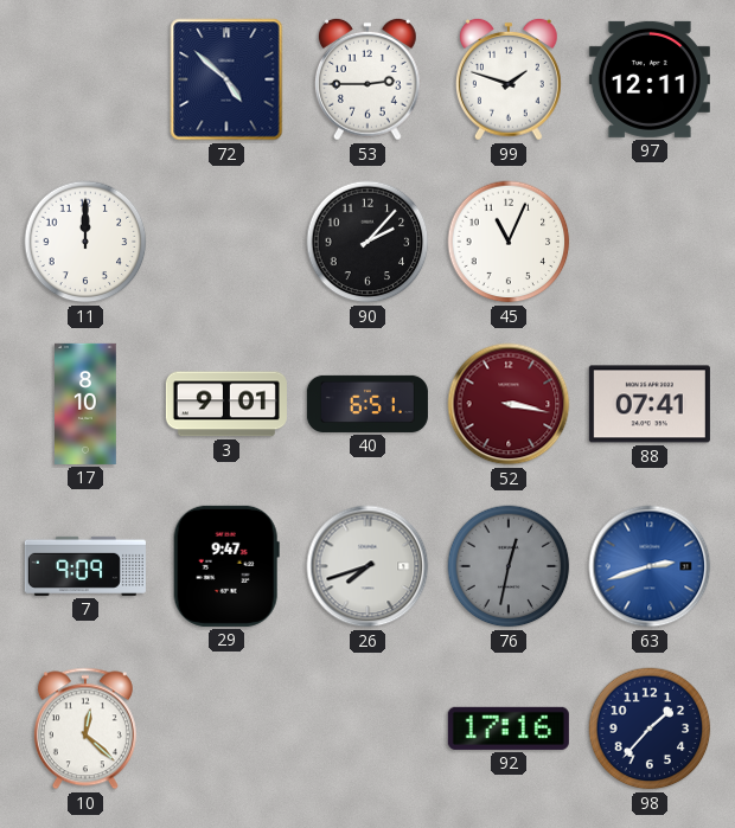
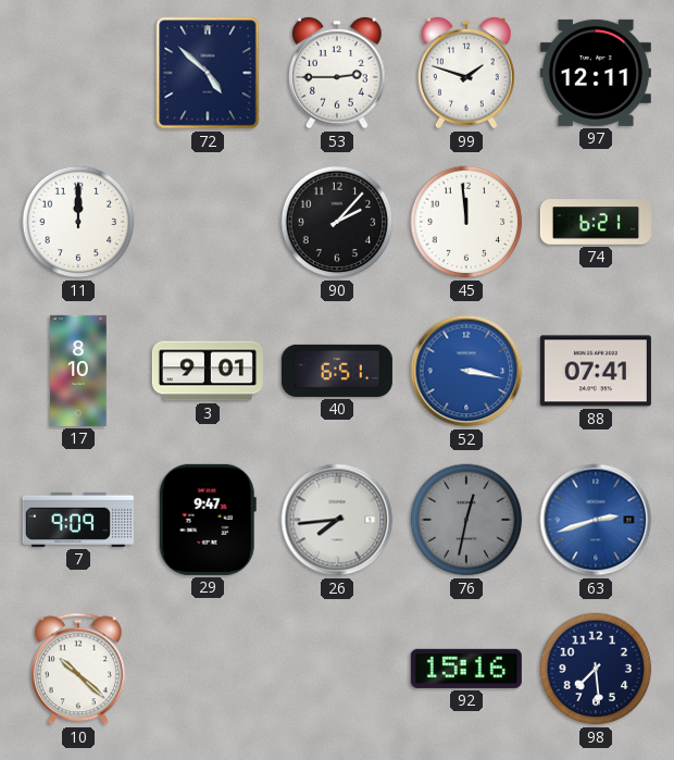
45: 11:04 -> 11:59 (466, 222)
74: none -> 6:21 (596, 222)
52 dial: burgundy -> blue (466, 371)
26: 7:42 -> 7:44 (337, 520)
10: 12:22 -> 10:22 (78, 669)
92: 17:16 -> 15:16 (466, 669)
98: 1:37 -> 7:29 (596, 669)
